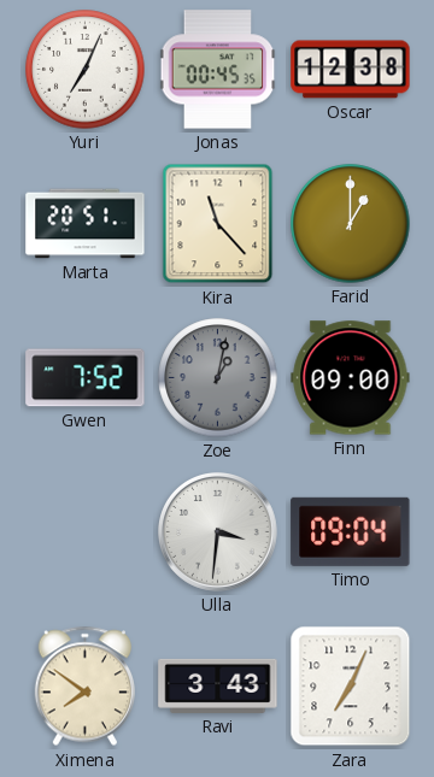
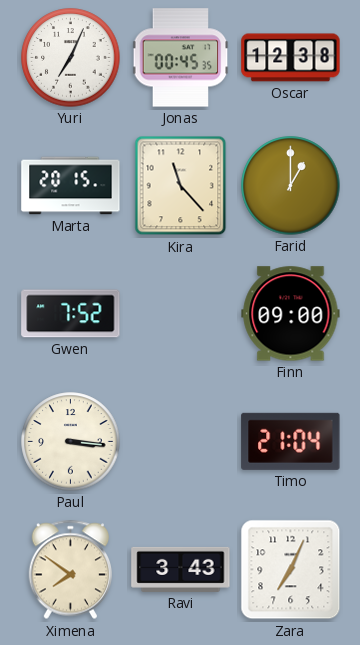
Marta: 20:51 -> 20:15 (71, 186)
Zoe: 1:02 -> none (218, 378)
Paul: none -> 3:16 (71, 442)
Ulla: 3:31 -> none (218, 532)
Timo: 09:04 -> 21:04 (291, 441)
